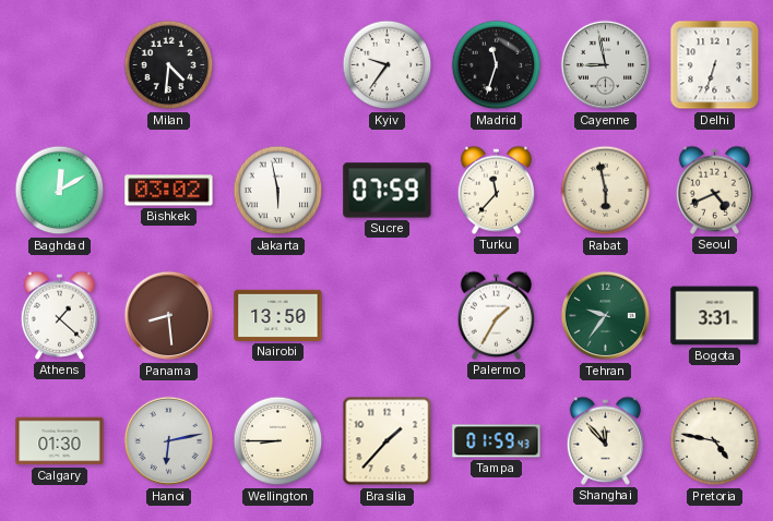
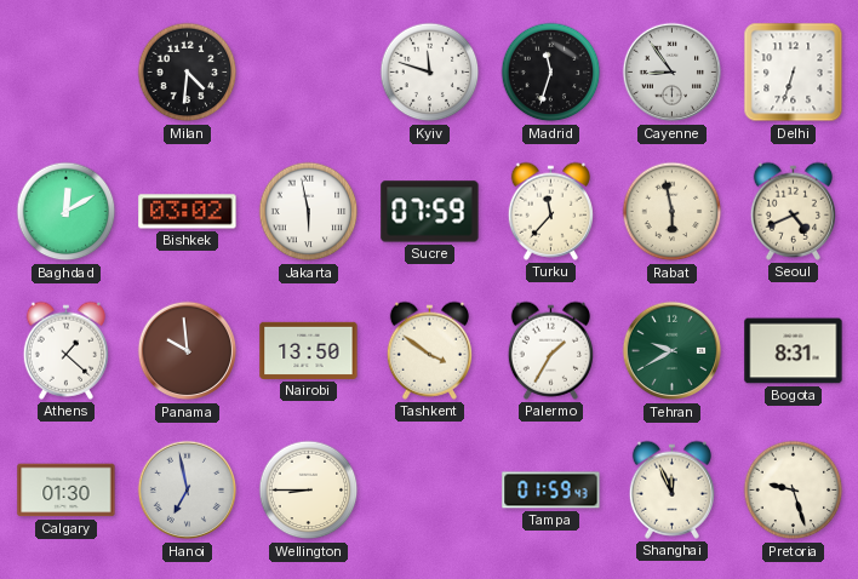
Kyiv: 9:36 -> 11:48 (430, 73)
Cayenne: 8:58 -> 8:54 (673, 73)
Panama: 8:29 -> 9:59 (188, 351)
Tashkent: none -> 3:51 (429, 350)
Tehran: 9:36 -> 9:40 (673, 351)
Bogota: 3:31 -> 8:31 (794, 351)
Hanoi: 6:13 -> 6:58 (188, 491)
Brasilia: 1:37 -> none (388, 441)
Shanghai: 11:53 -> 11:56 (671, 489)
Pretoria: 4:47 -> 9:27 (794, 491)
